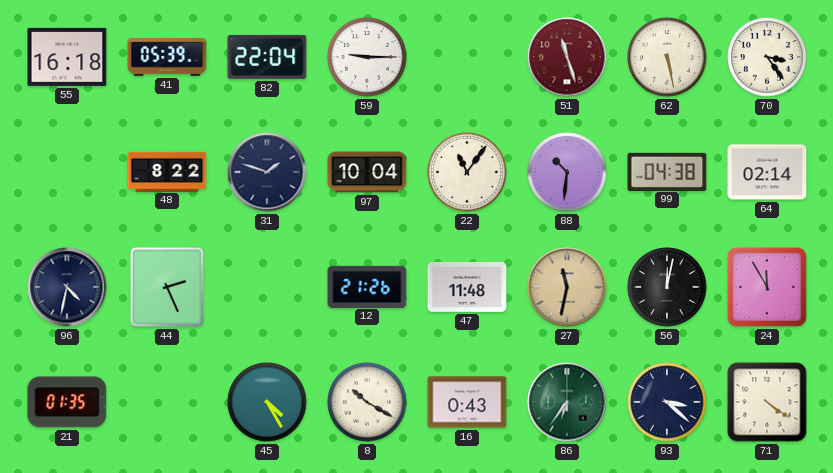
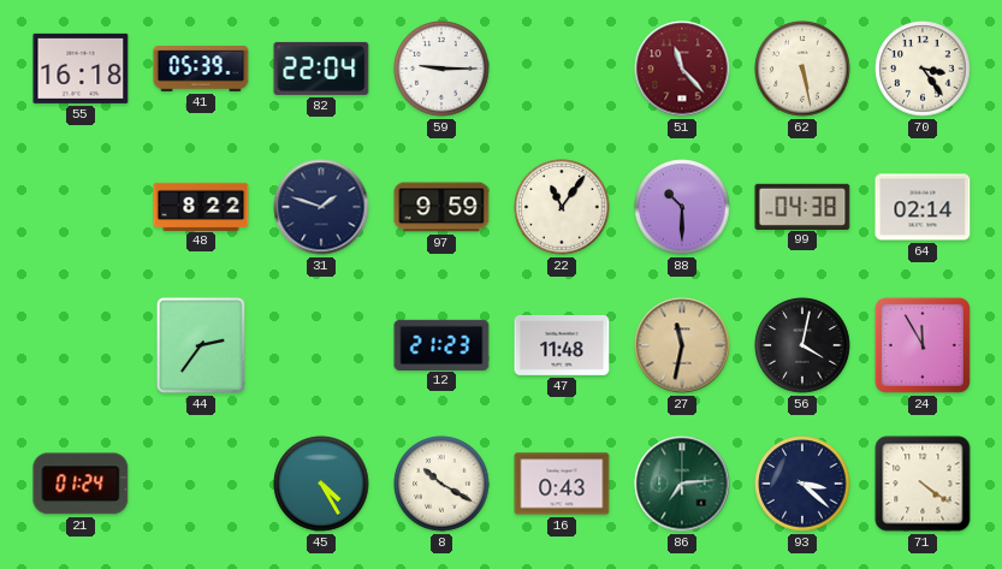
51: 11:27 -> 11:23 (682, 69)
97: 10:04 -> 9:59 (441, 207)
88: 10:31 -> 10:30 (682, 207)
96: 4:32 -> none (67, 287)
44: 2:26 -> 2:36 (201, 345)
12: 21:26 -> 21:23 (441, 344)
56: 12:02 -> 4:02 (802, 345)
21: 01:35 -> 01:24 (81, 484)
86: 6:36 -> 7:14 (682, 484)
